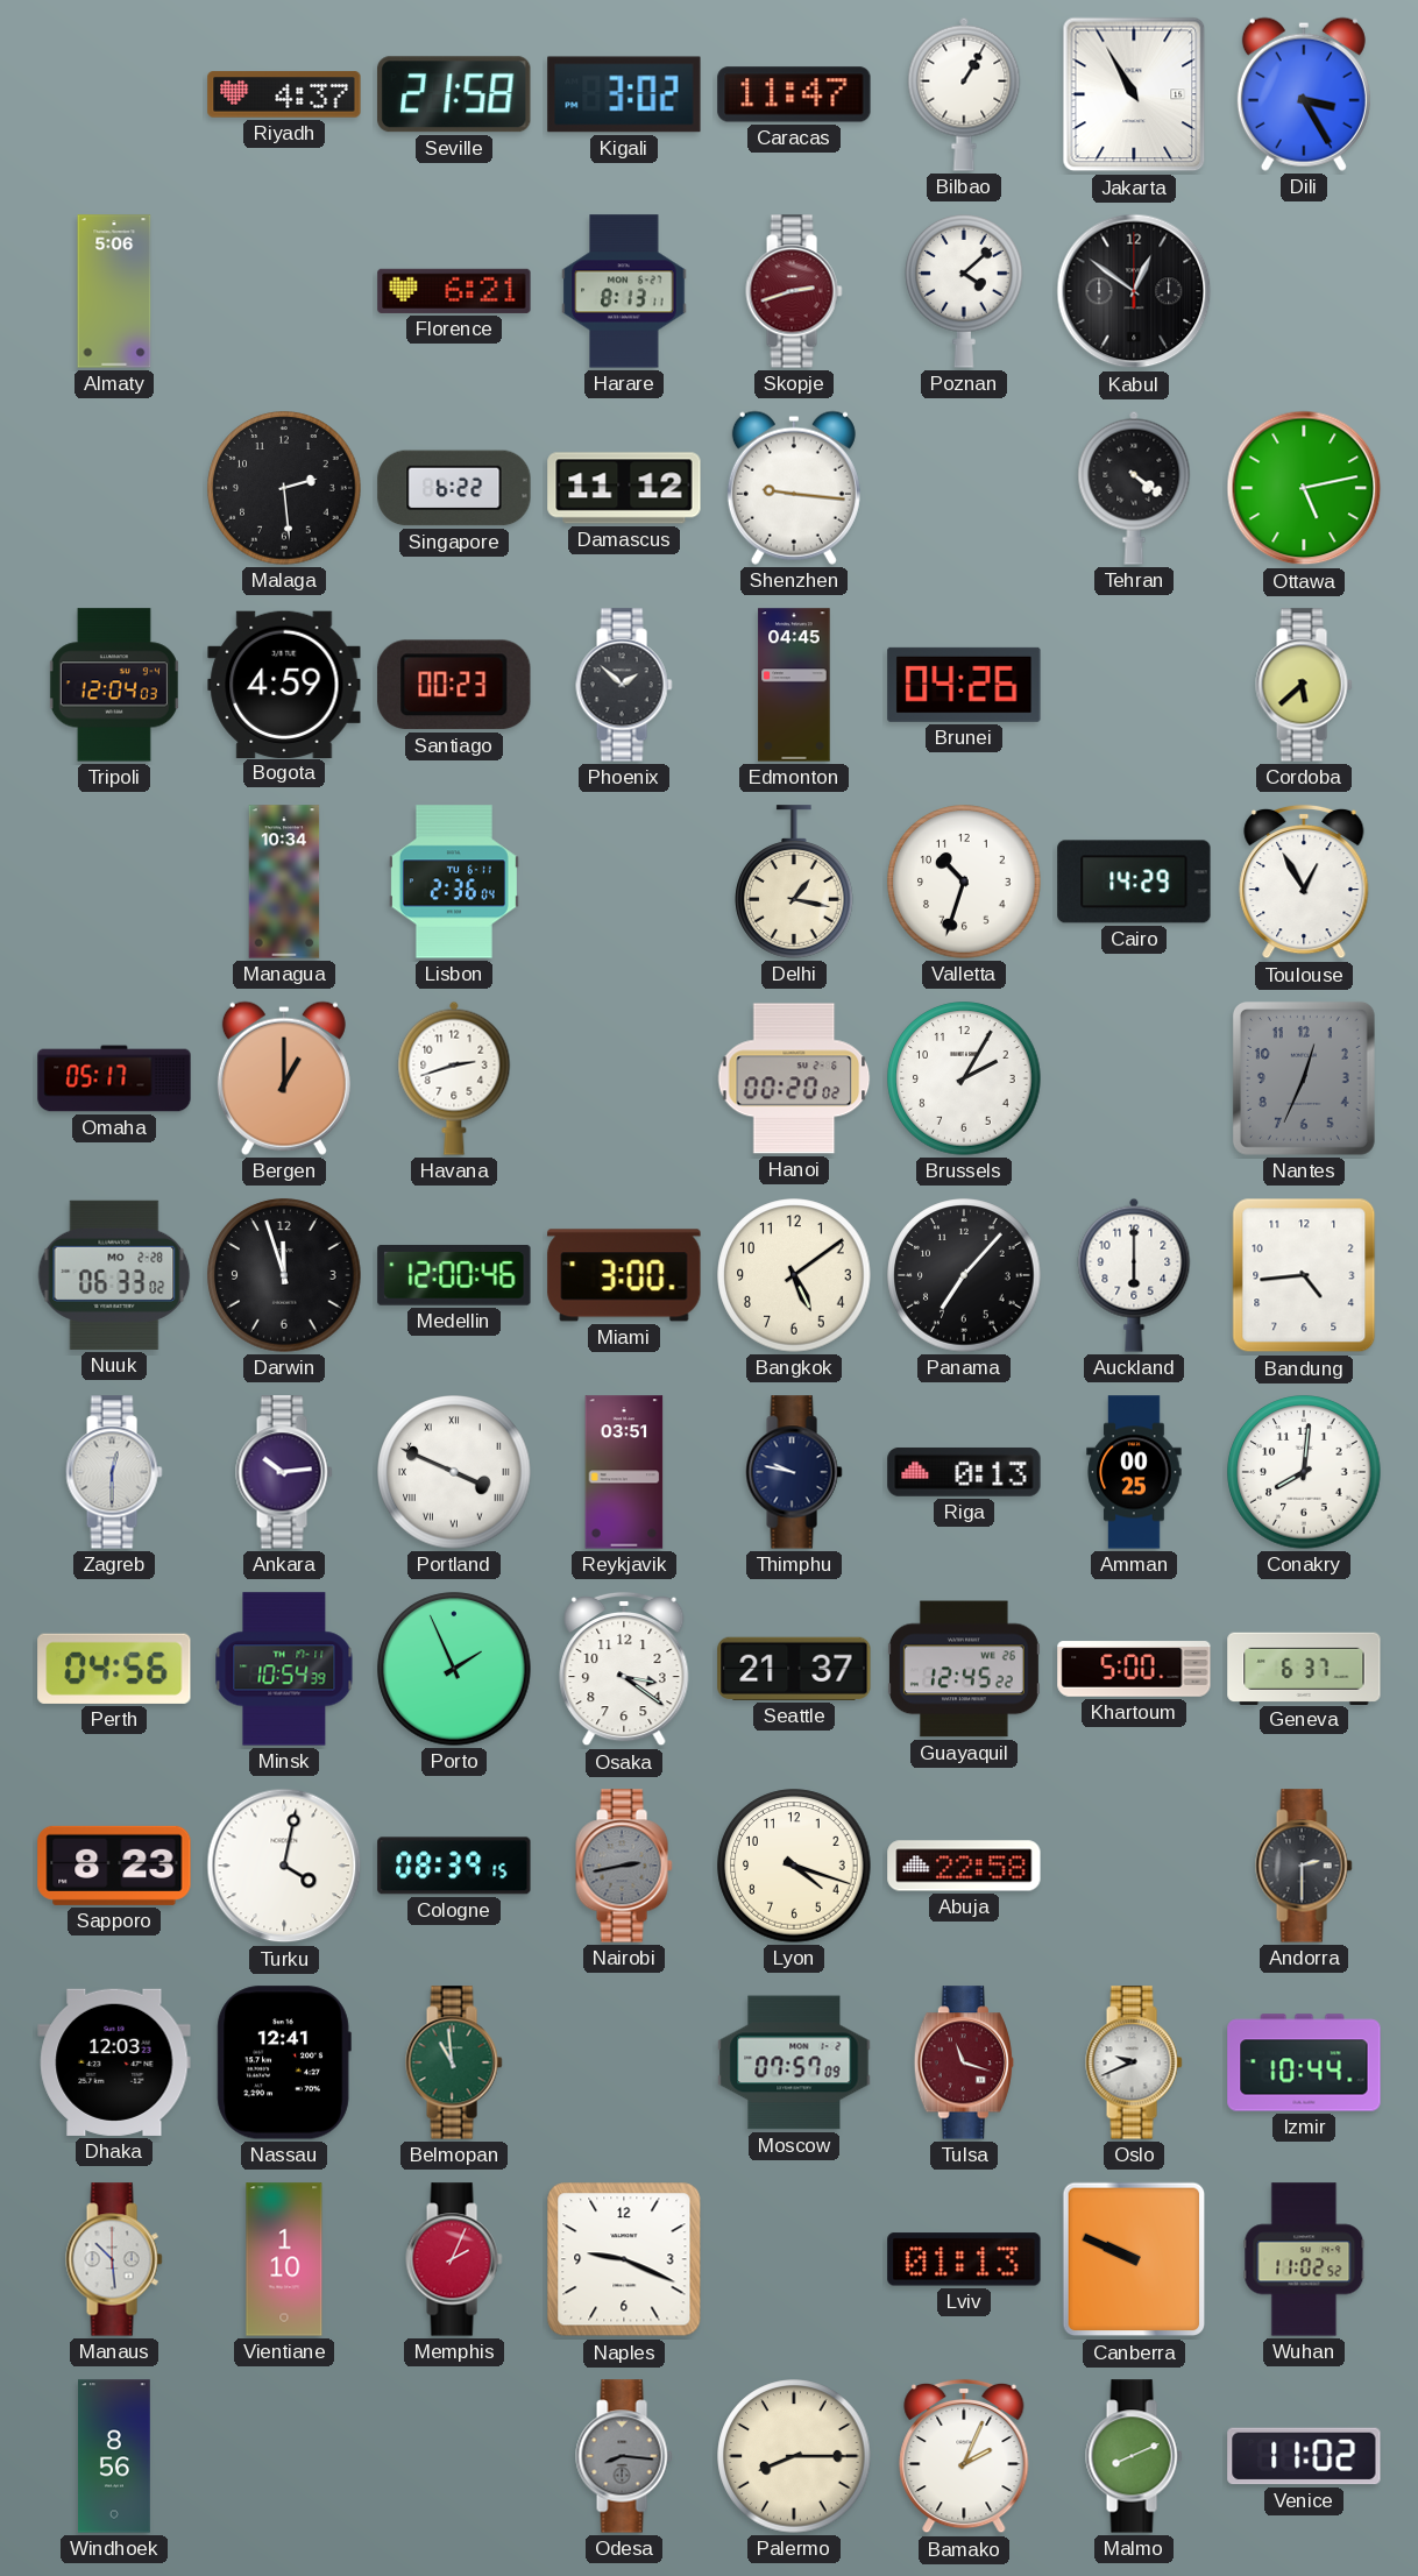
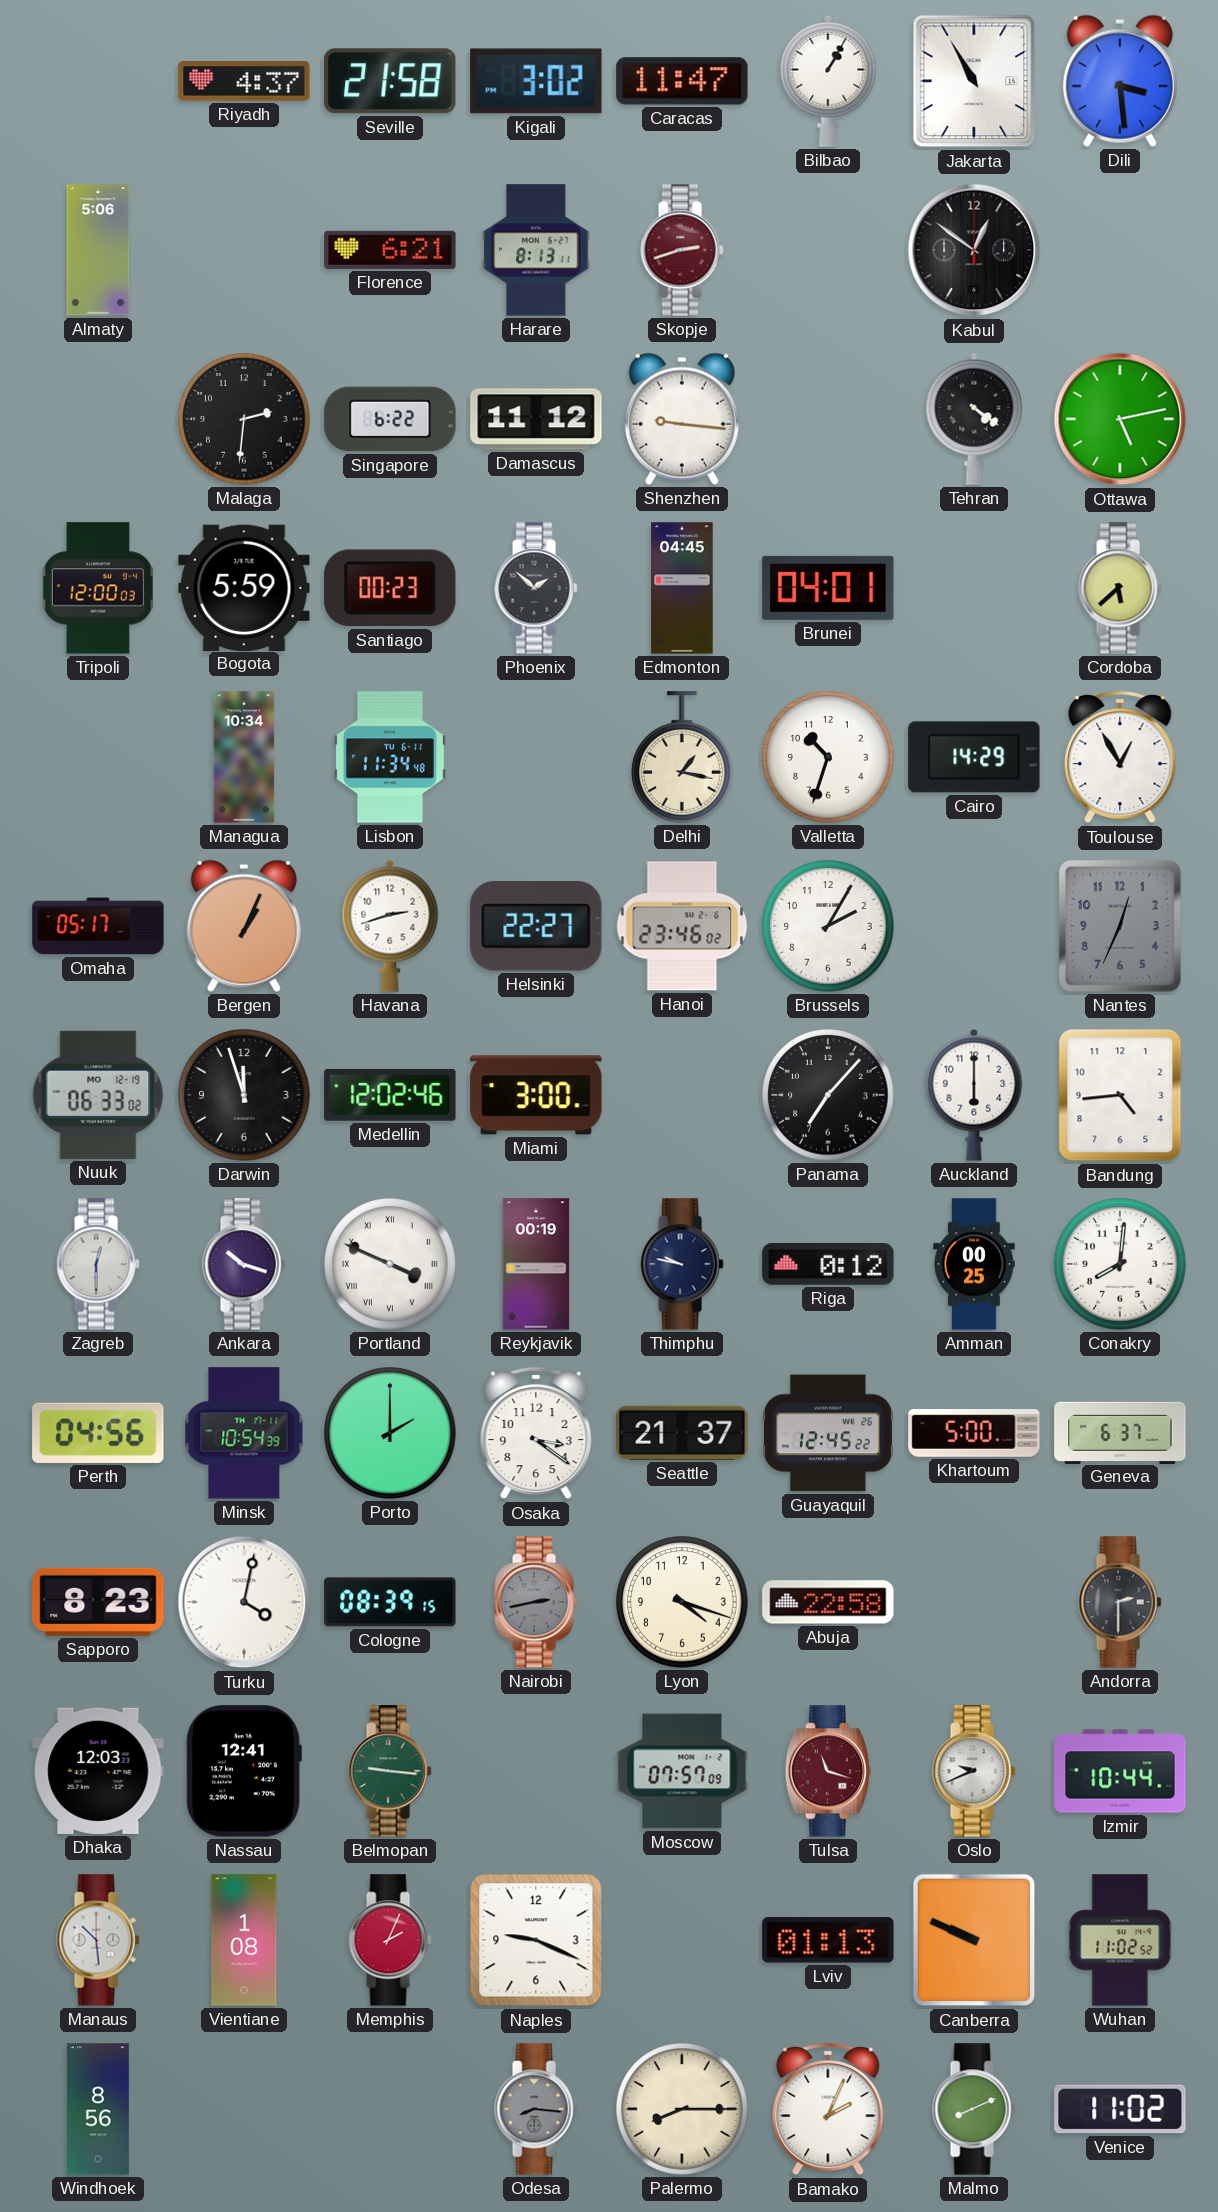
Dili: 3:25 -> 3:29 (1120, 81)
Poznan: 4:08 -> none (964, 291)
Malaga: 2:29 -> 2:31 (244, 419)
Tripoli: 12:04 -> 12:00 (98, 588)
Bogota: 4:59 -> 5:59 (244, 587)
Brunei: 04:26 -> 04:01 (828, 588)
Lisbon: 2:36 -> 11:34 (390, 757)
Bergen: 1:00 -> 1:04 (244, 926)
Helsinki: none -> 22:27 (536, 927)
Hanoi: 00:20 -> 23:46 (682, 926)
Nuuk date: MO 2-28 -> MO 12-19 (98, 1095)
Medellin: 12:00 -> 12:02 (390, 1095)
Bangkok: 5:09 -> none (794, 1275)
Ankara: 10:14 -> 10:18 (244, 1264)
Reykjavik: 03:51 -> 00:19 (536, 1264)
Riga: 0:13 -> 0:12 (828, 1264)
Porto: 1:56 -> 2:00 (390, 1433)
Belmopan: 10:59 -> 9:16 (390, 1771)
Vientiane: 1:10 -> 1:08 (244, 1940)
